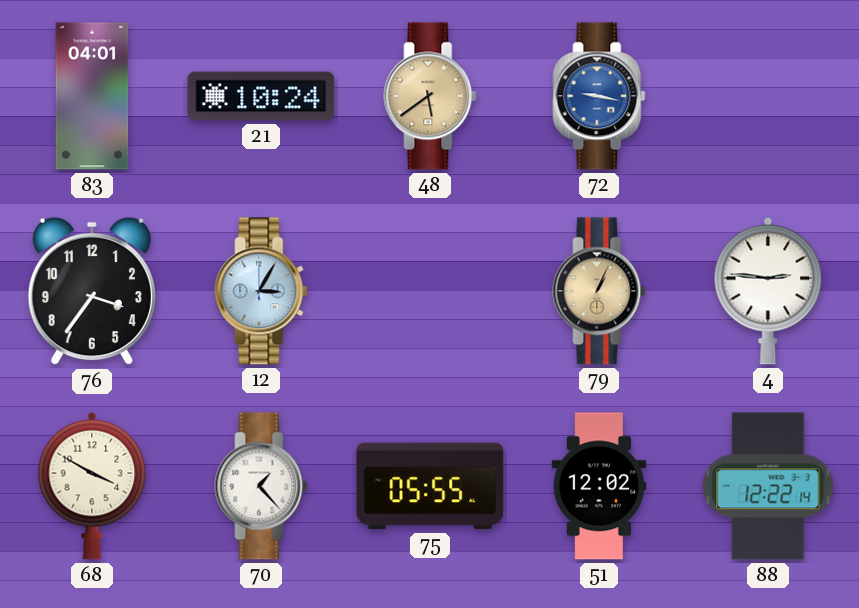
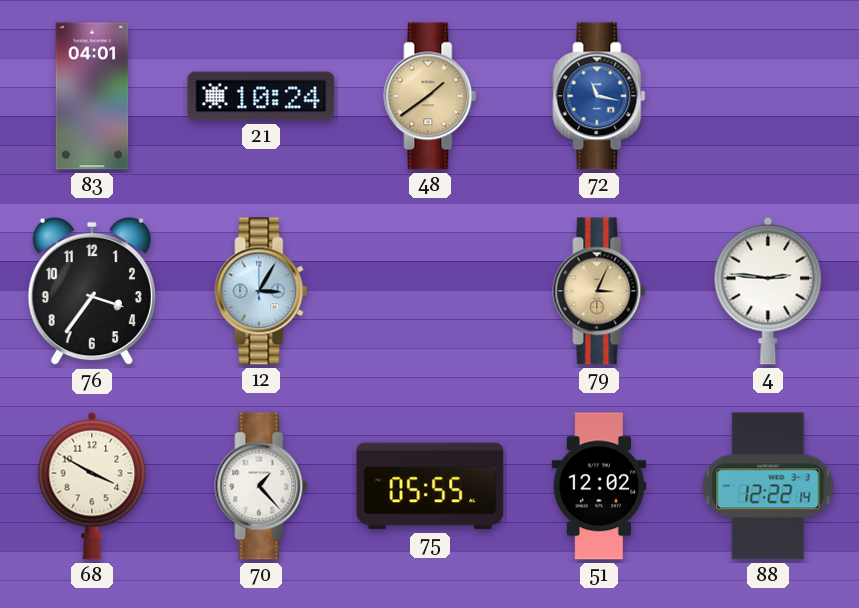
48: 5:39 -> 1:39 (430, 96)
72: 9:17 -> 11:17 (599, 96)
79: 1:04 -> 3:04 (599, 291)
